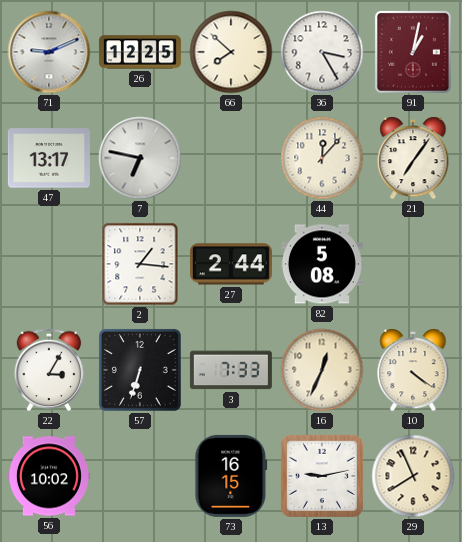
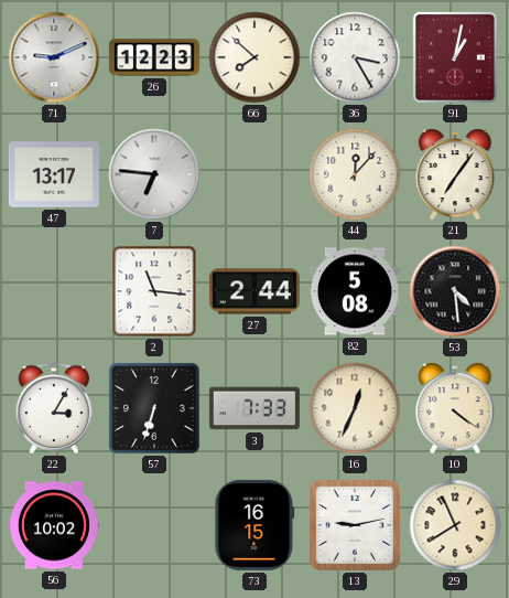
26: 12:25 -> 12:23 (154, 57)
7: 6:47 -> 6:46 (154, 174)
2: 1:16 -> 11:16 (154, 291)
53: none -> 4:29 (455, 291)
